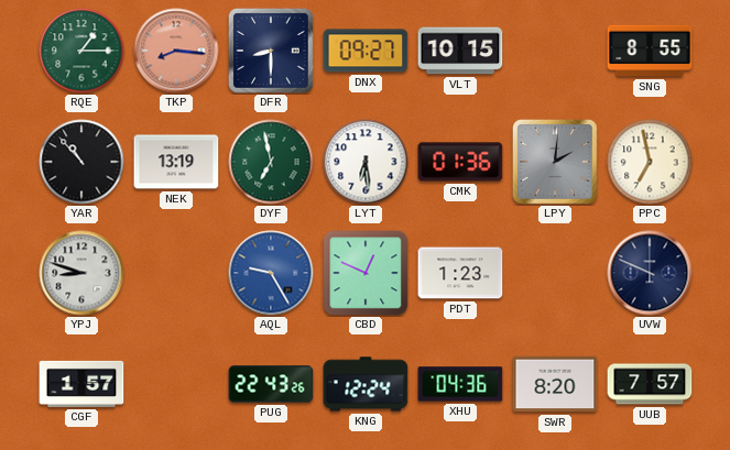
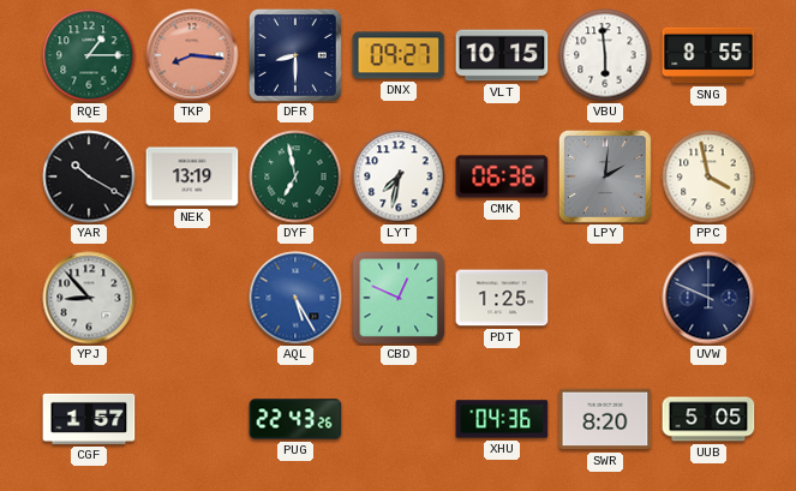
VBU: none -> 5:59 (605, 55)
YAR: 10:53 -> 10:20 (89, 176)
LYT: 6:29 -> 7:32 (399, 176)
CMK: 01:36 -> 06:36 (502, 176)
PPC: 6:58 -> 3:58 (708, 176)
YPJ: 8:48 -> 8:53 (89, 298)
AQL: 9:25 -> 5:25 (295, 298)
PDT: 1:23 -> 1:25 (502, 298)
KNG: 12:24 -> none (366, 384)
UUB: 7:57 -> 5:05 (708, 419)
